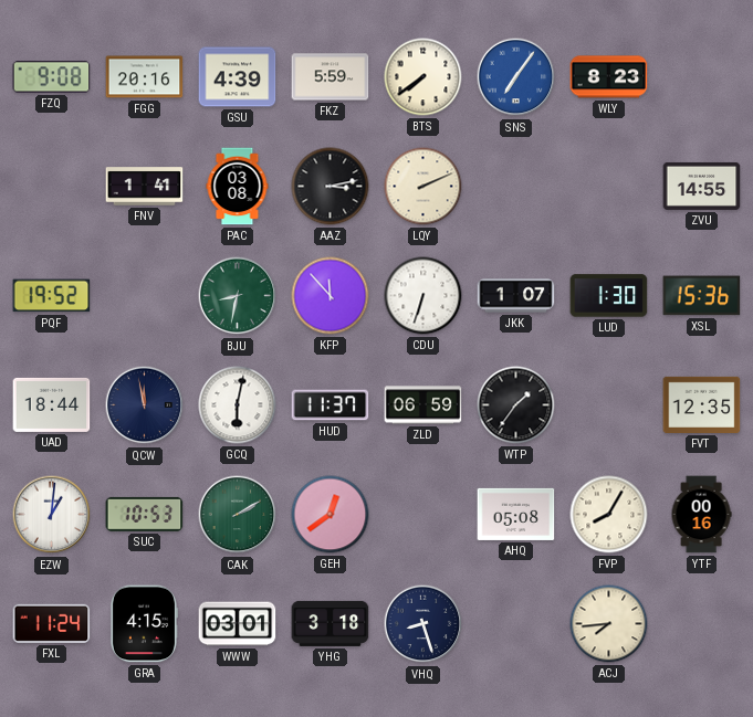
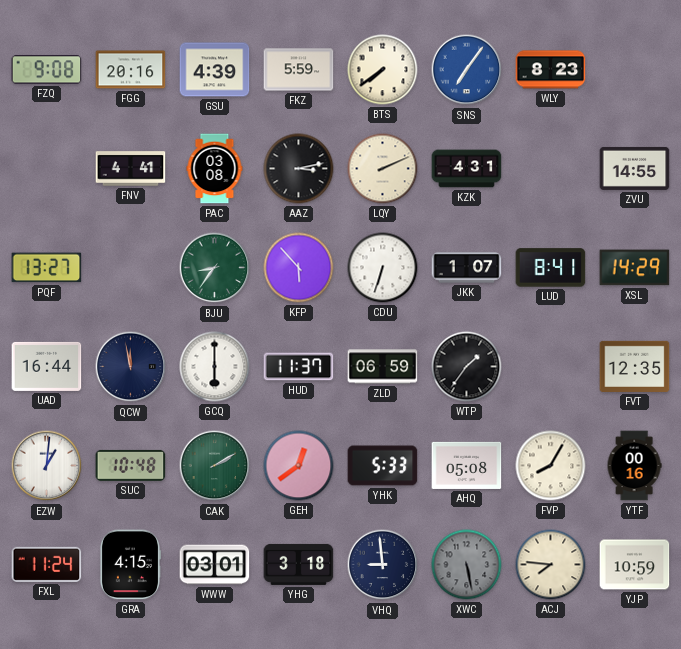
FNV: 1:41 -> 4:41 (131, 169)
KZK: none -> 4:31 (467, 169)
PQF: 19:52 -> 13:27 (47, 268)
BJU: 8:32 -> 8:36 (215, 268)
KFP: 11:53 -> 5:53 (299, 268)
LUD: 1:30 -> 8:41 (551, 268)
XSL: 15:36 -> 14:29 (635, 268)
UAD: 18:44 -> 16:44 (47, 366)
GCQ: 6:02 -> 6:00 (215, 367)
SUC: 10:53 -> 10:48 (131, 465)
YHK: none -> 5:33 (383, 466)
VHQ: 8:27 -> 8:59 (383, 565)
XWC: none -> 5:28 (467, 565)
ACJ: 7:44 -> 7:46 (551, 565)
YJP: none -> 10:59 (635, 565)
